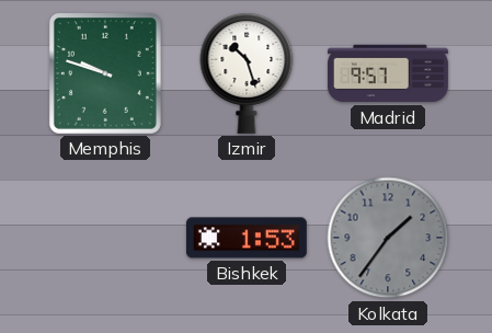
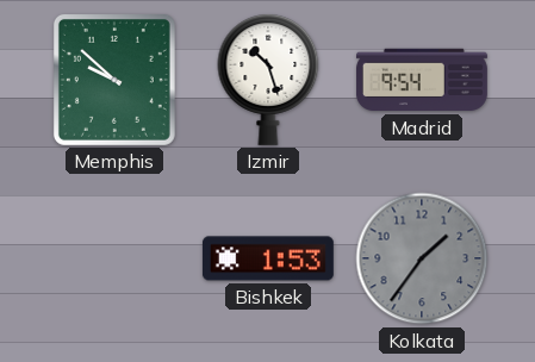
Memphis: 9:48 -> 9:52 (114, 80)
Madrid: 9:57 -> 9:54 (423, 80)
